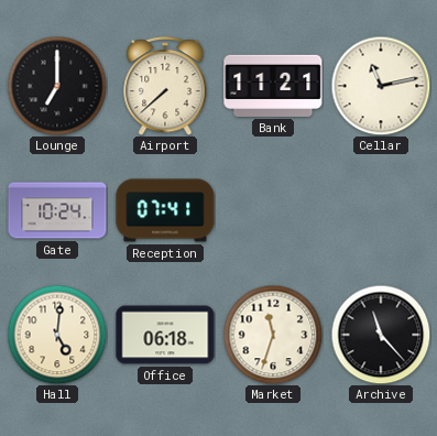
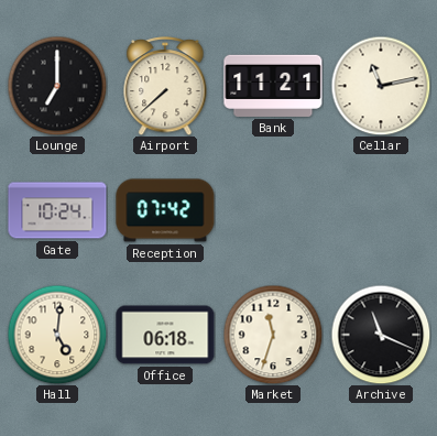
Reception: 07:41 -> 07:42 (165, 210)
Archive: 11:23 -> 11:19 (381, 335)
